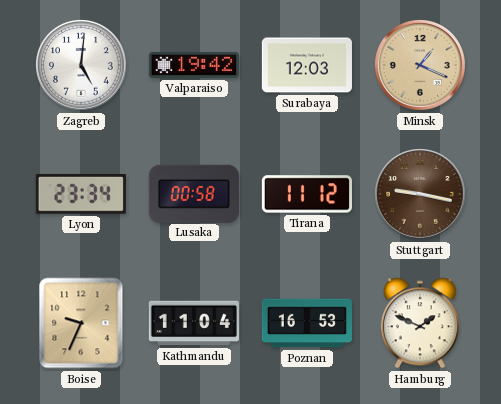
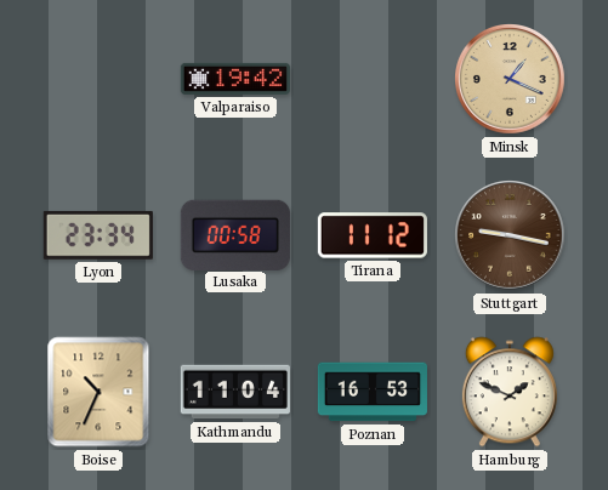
Zagreb: 5:01 -> none (82, 66)
Surabaya: 12:03 -> none (307, 65)
Boise: 9:34 -> 10:34 (98, 392)
